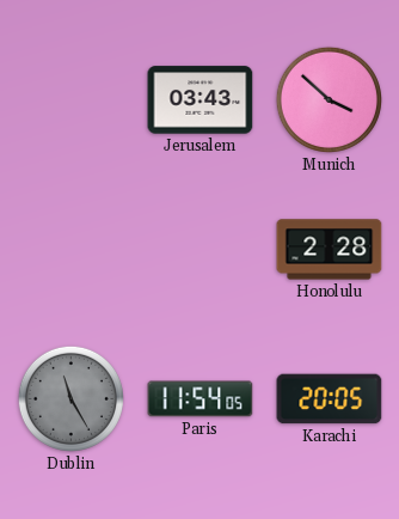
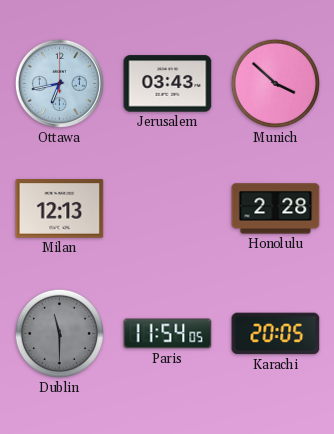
Ottawa: none -> 6:43 (59, 83)
Milan: none -> 12:13 (60, 209)
Dublin: 11:25 -> 11:30 (59, 333)
